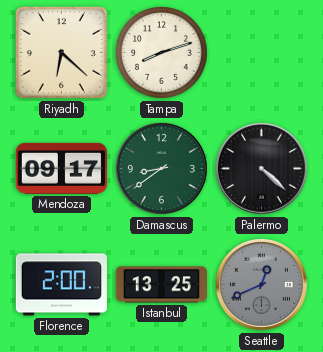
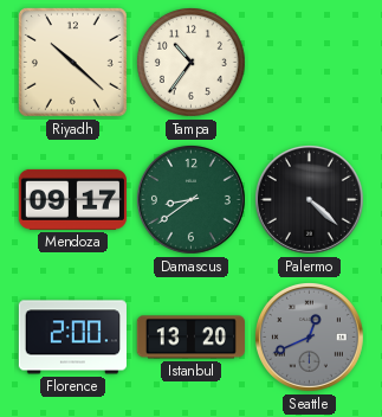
Riyadh: 6:22 -> 10:22 (72, 62)
Tampa: 8:12 -> 10:36 (192, 63)
Istanbul: 13:25 -> 13:20 (190, 338)
